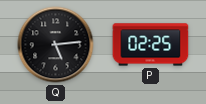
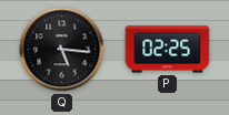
Q: 5:14 -> 5:16 (62, 50)
